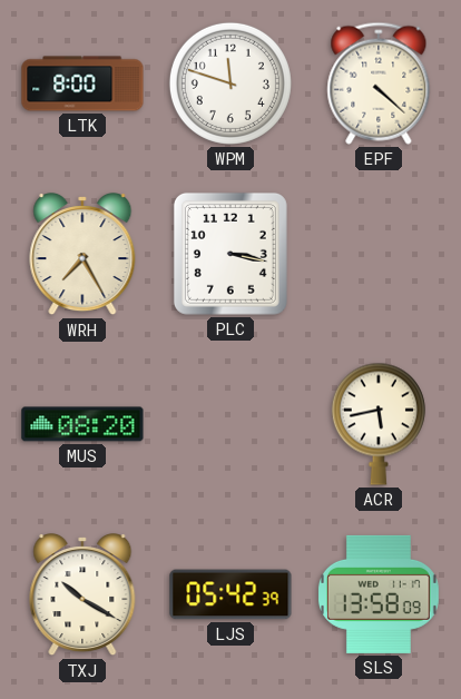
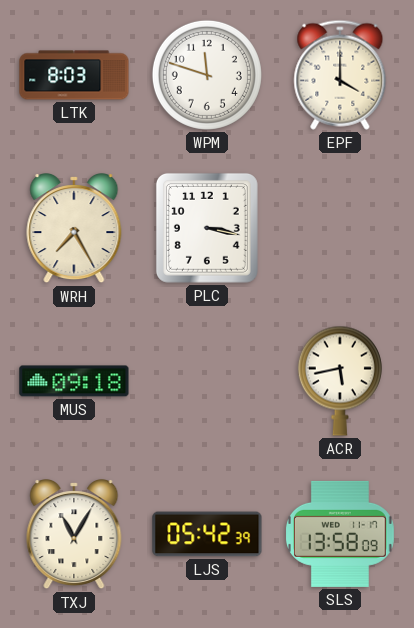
LTK: 8:00 -> 8:03 (74, 75)
EPF: 4:22 -> 4:00 (340, 75)
MUS: 08:20 -> 09:18 (74, 381)
TXJ: 10:20 -> 11:05 (74, 535)
